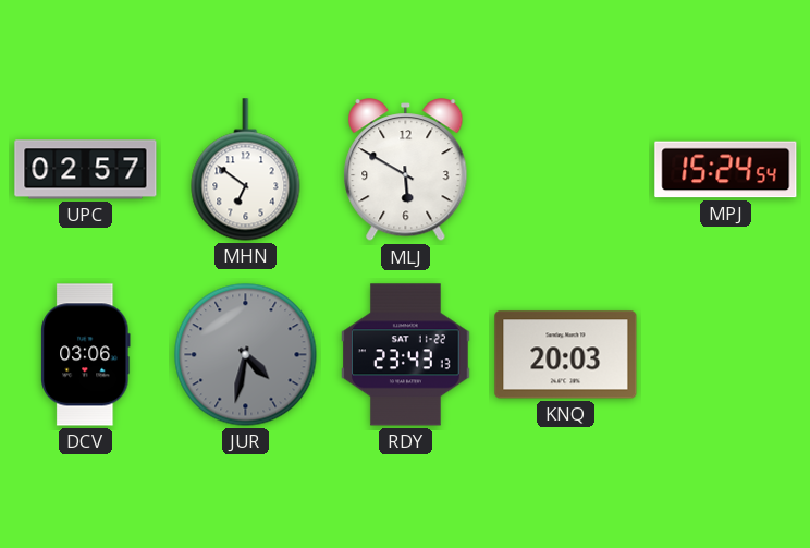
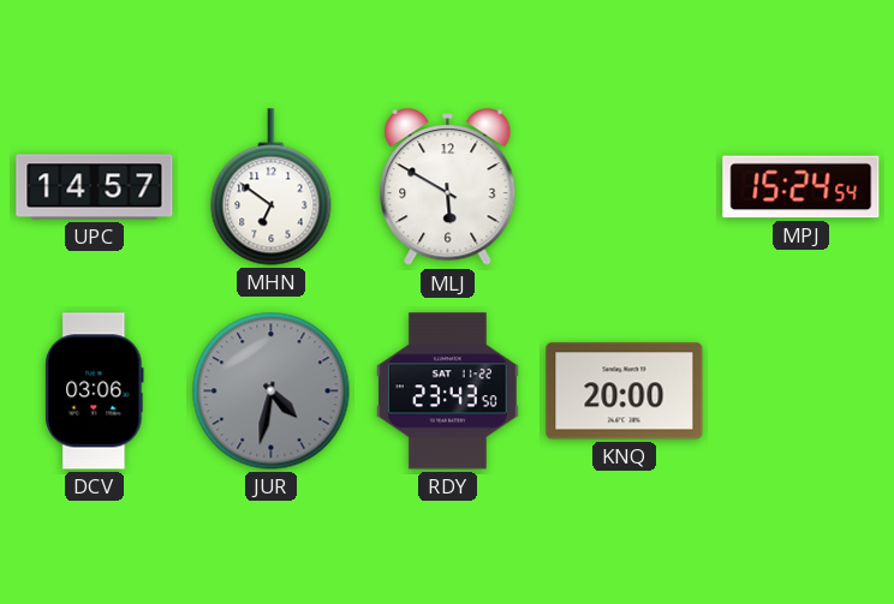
UPC: 02:57 -> 14:57 (95, 187)
RDY: 23:43:13 -> 23:43:50 (448, 391)
KNQ: 20:03 -> 20:00 (625, 391)
